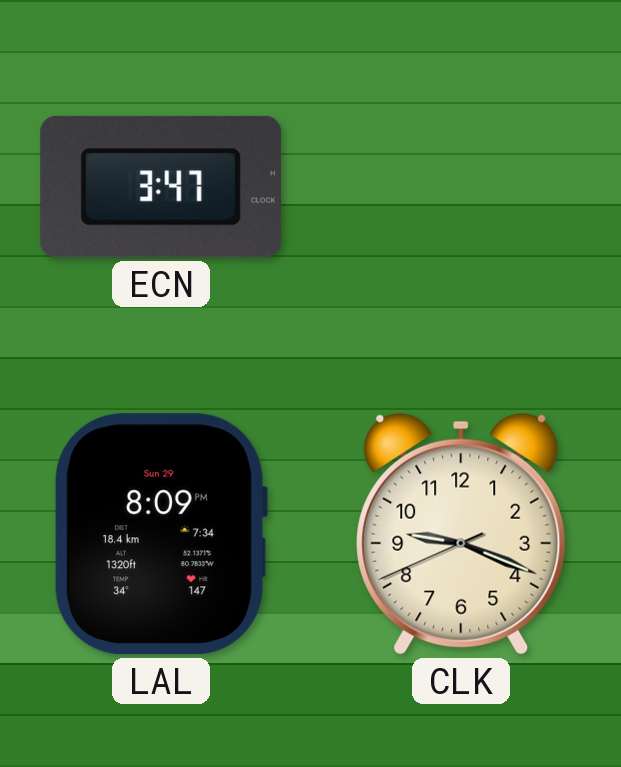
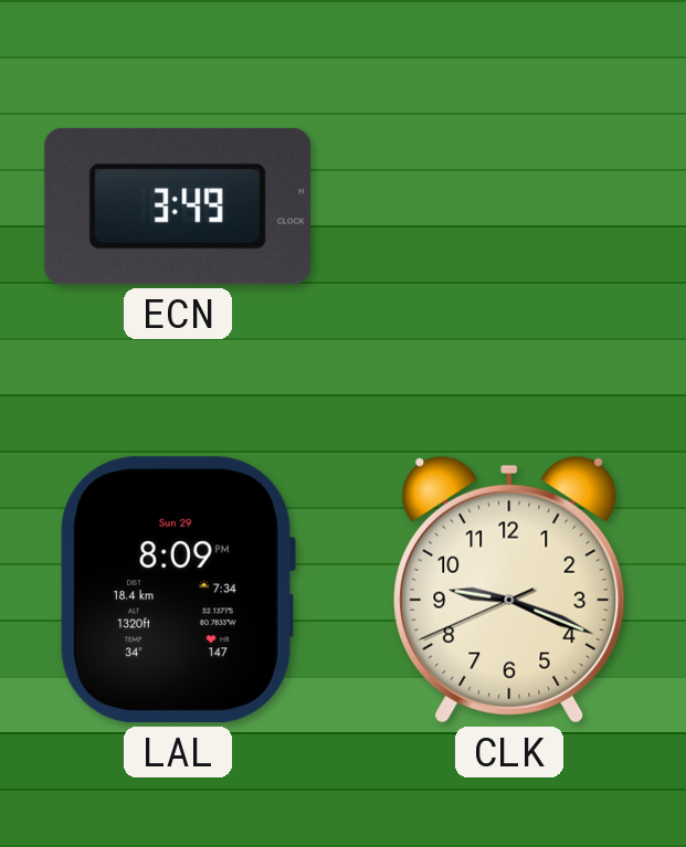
ECN: 3:47 -> 3:49 (178, 207)
